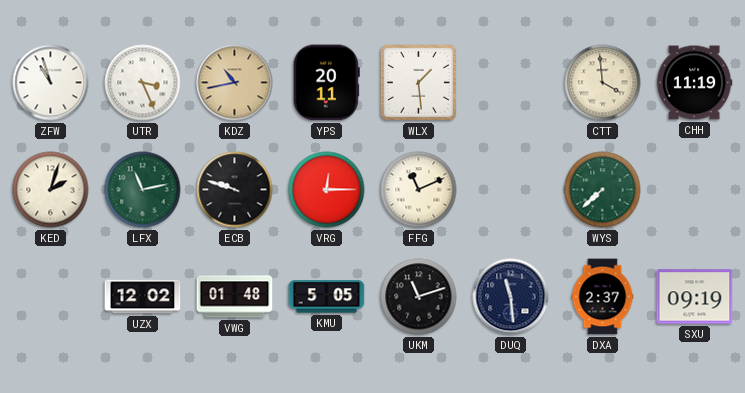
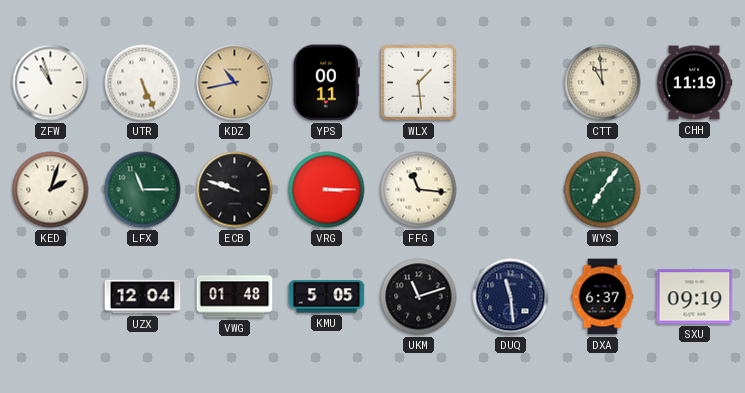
UTR: 3:26 -> 5:26 (143, 83)
YPS: 20:11 -> 00:11 (326, 83)
CTT: 3:59 -> 10:59 (603, 83)
LFX: 11:13 -> 11:15 (143, 190)
VRG: 12:15 -> 3:15 (327, 190)
FFG: 11:11 -> 11:16 (419, 190)
WYS: 7:38 -> 7:06 (603, 190)
UZX: 12:02 -> 12:04 (143, 297)
DXA: 2:37 -> 6:37 (603, 297)
